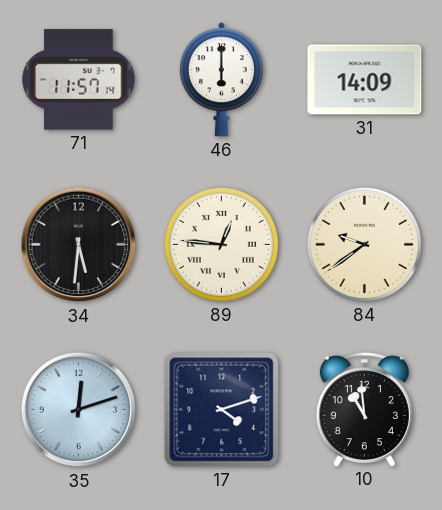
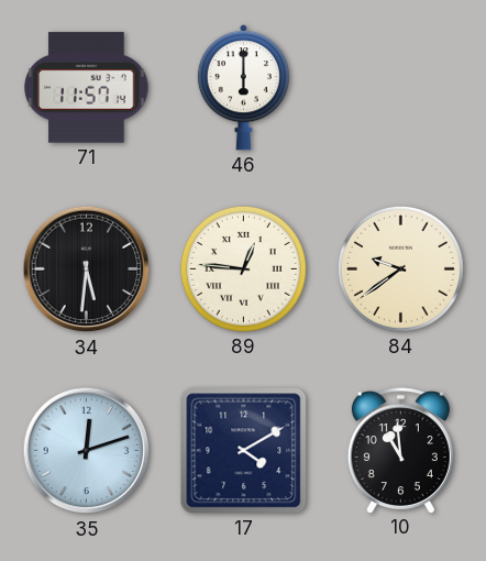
31: 14:09 -> none (365, 80)
17: 4:12 -> 4:10 (244, 451)
